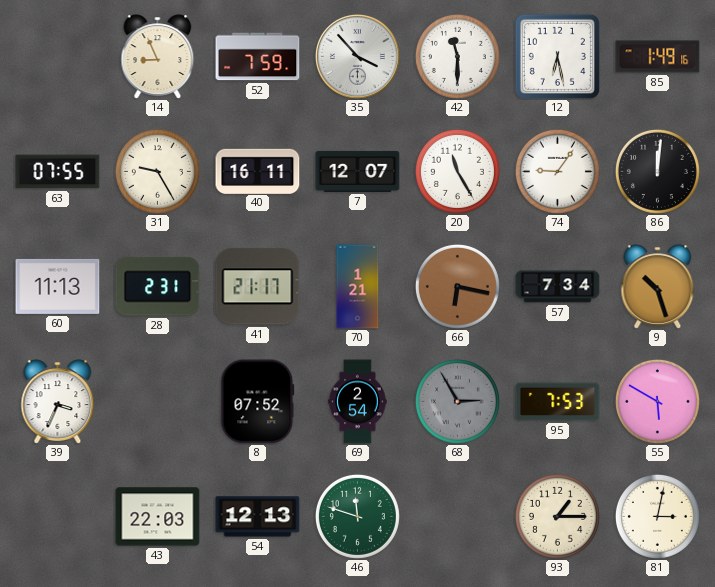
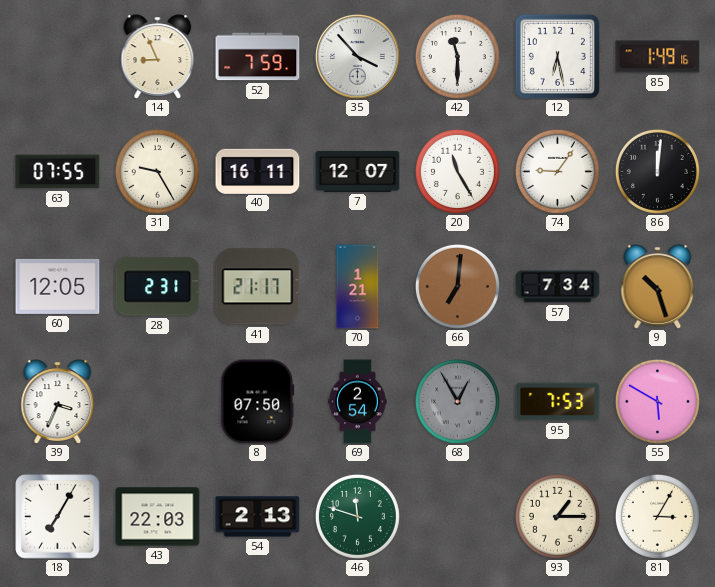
60: 11:13 -> 12:05 (58, 286)
66: 6:17 -> 7:01 (457, 286)
8: 07:52 -> 07:50 (258, 402)
68: 2:55 -> 12:55 (457, 401)
18: none -> 7:05 (58, 517)
54: 12:13 -> 2:13 (258, 517)
81: 3:02 -> 3:05 (657, 516)
